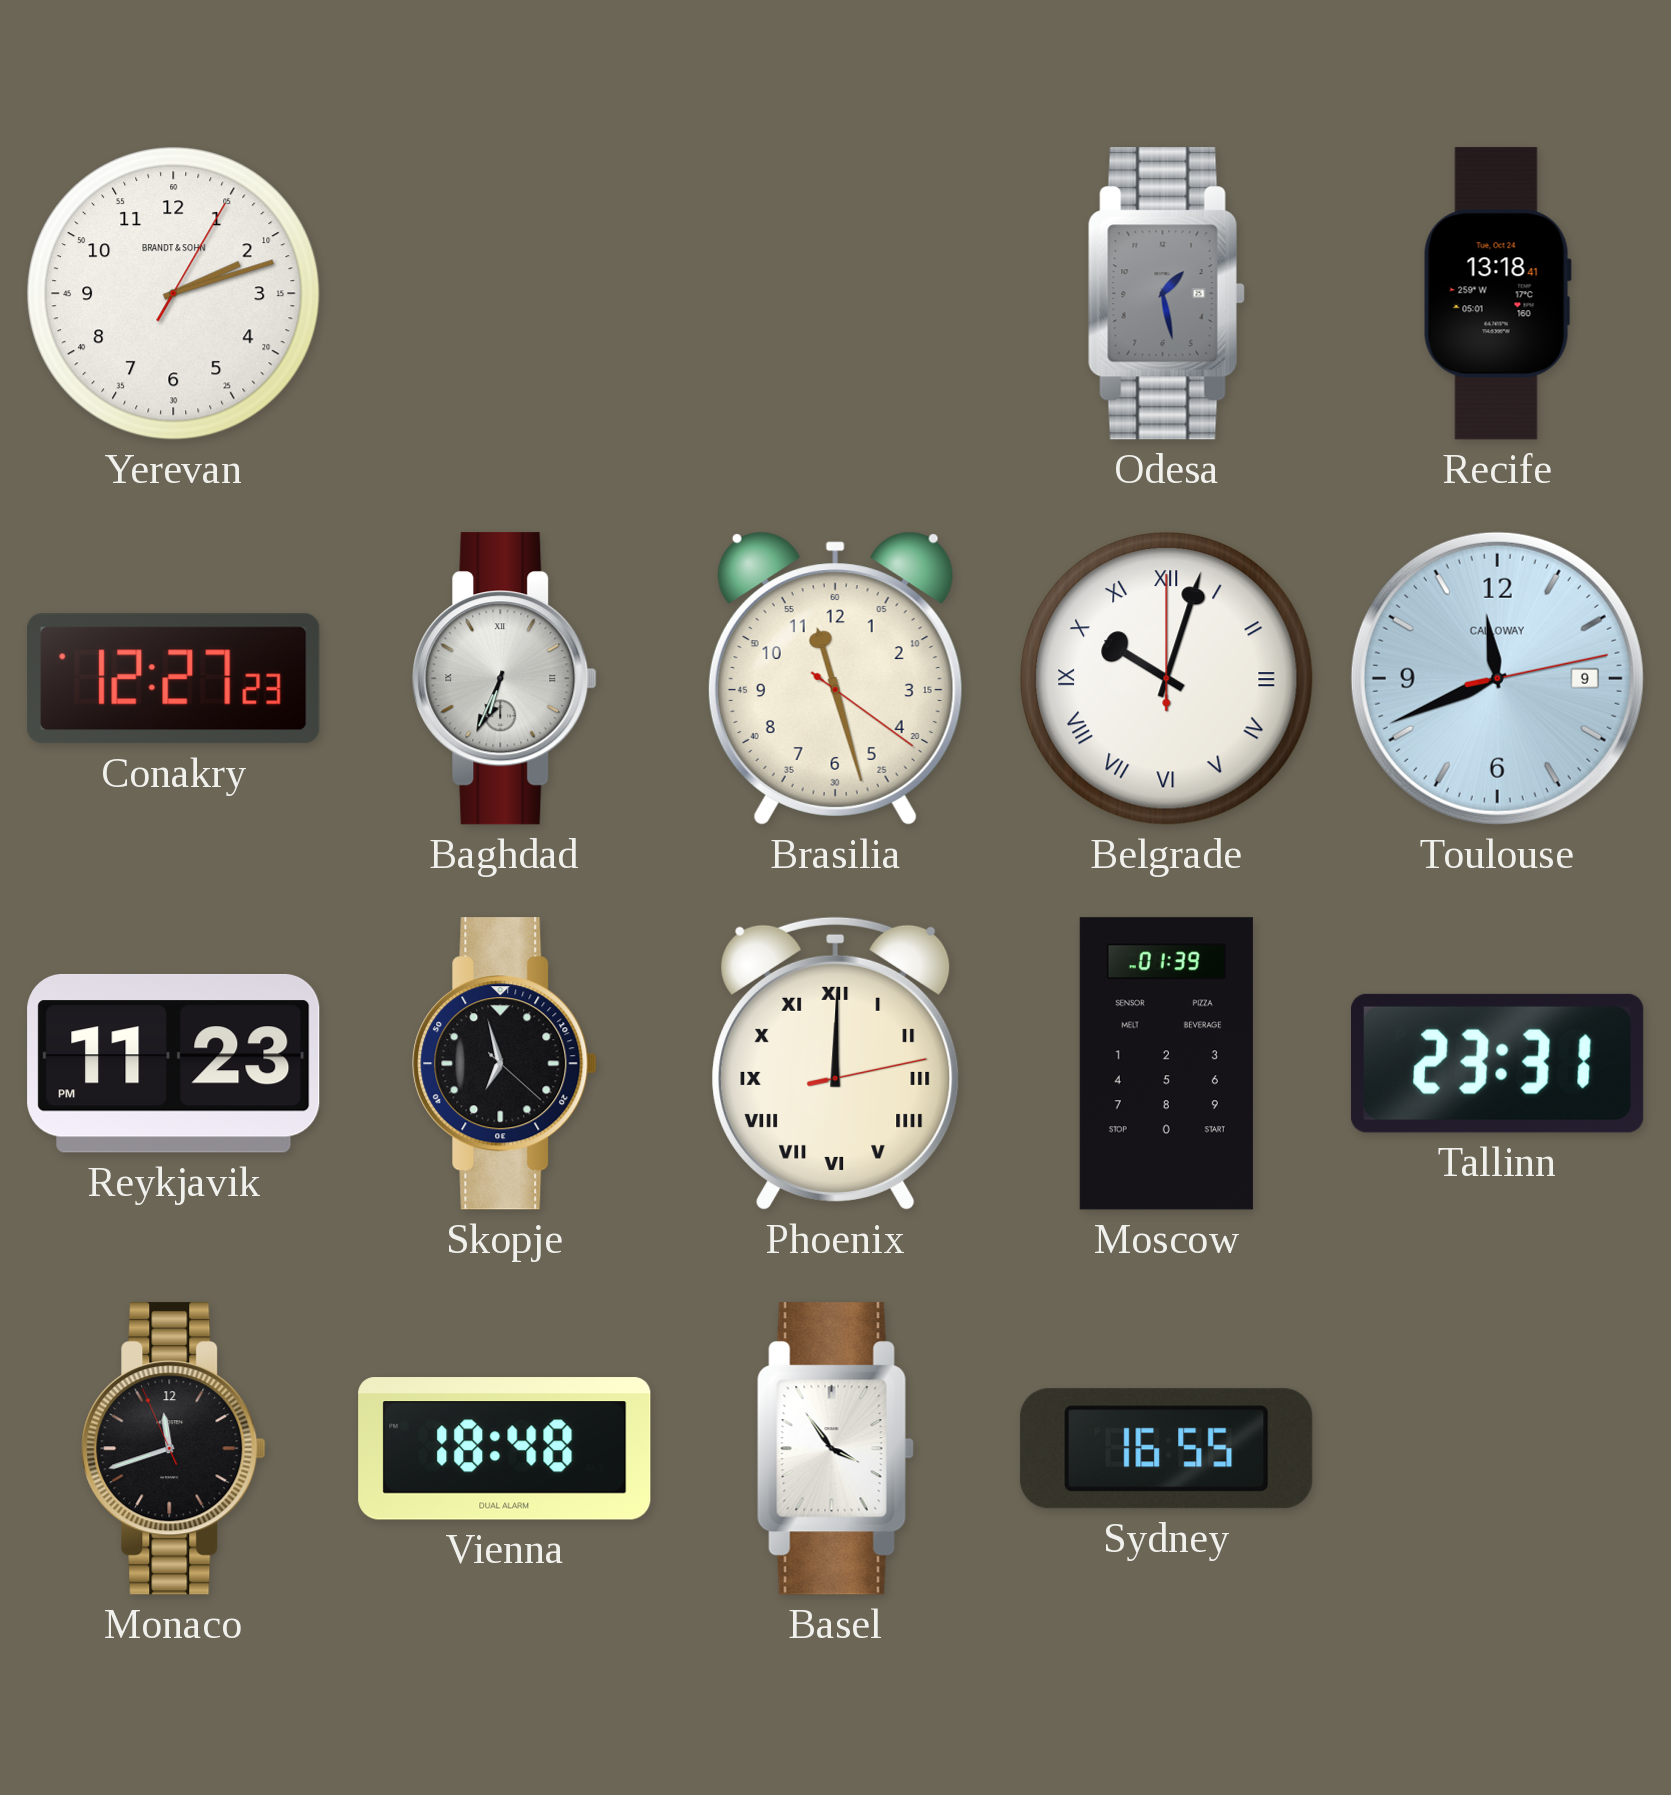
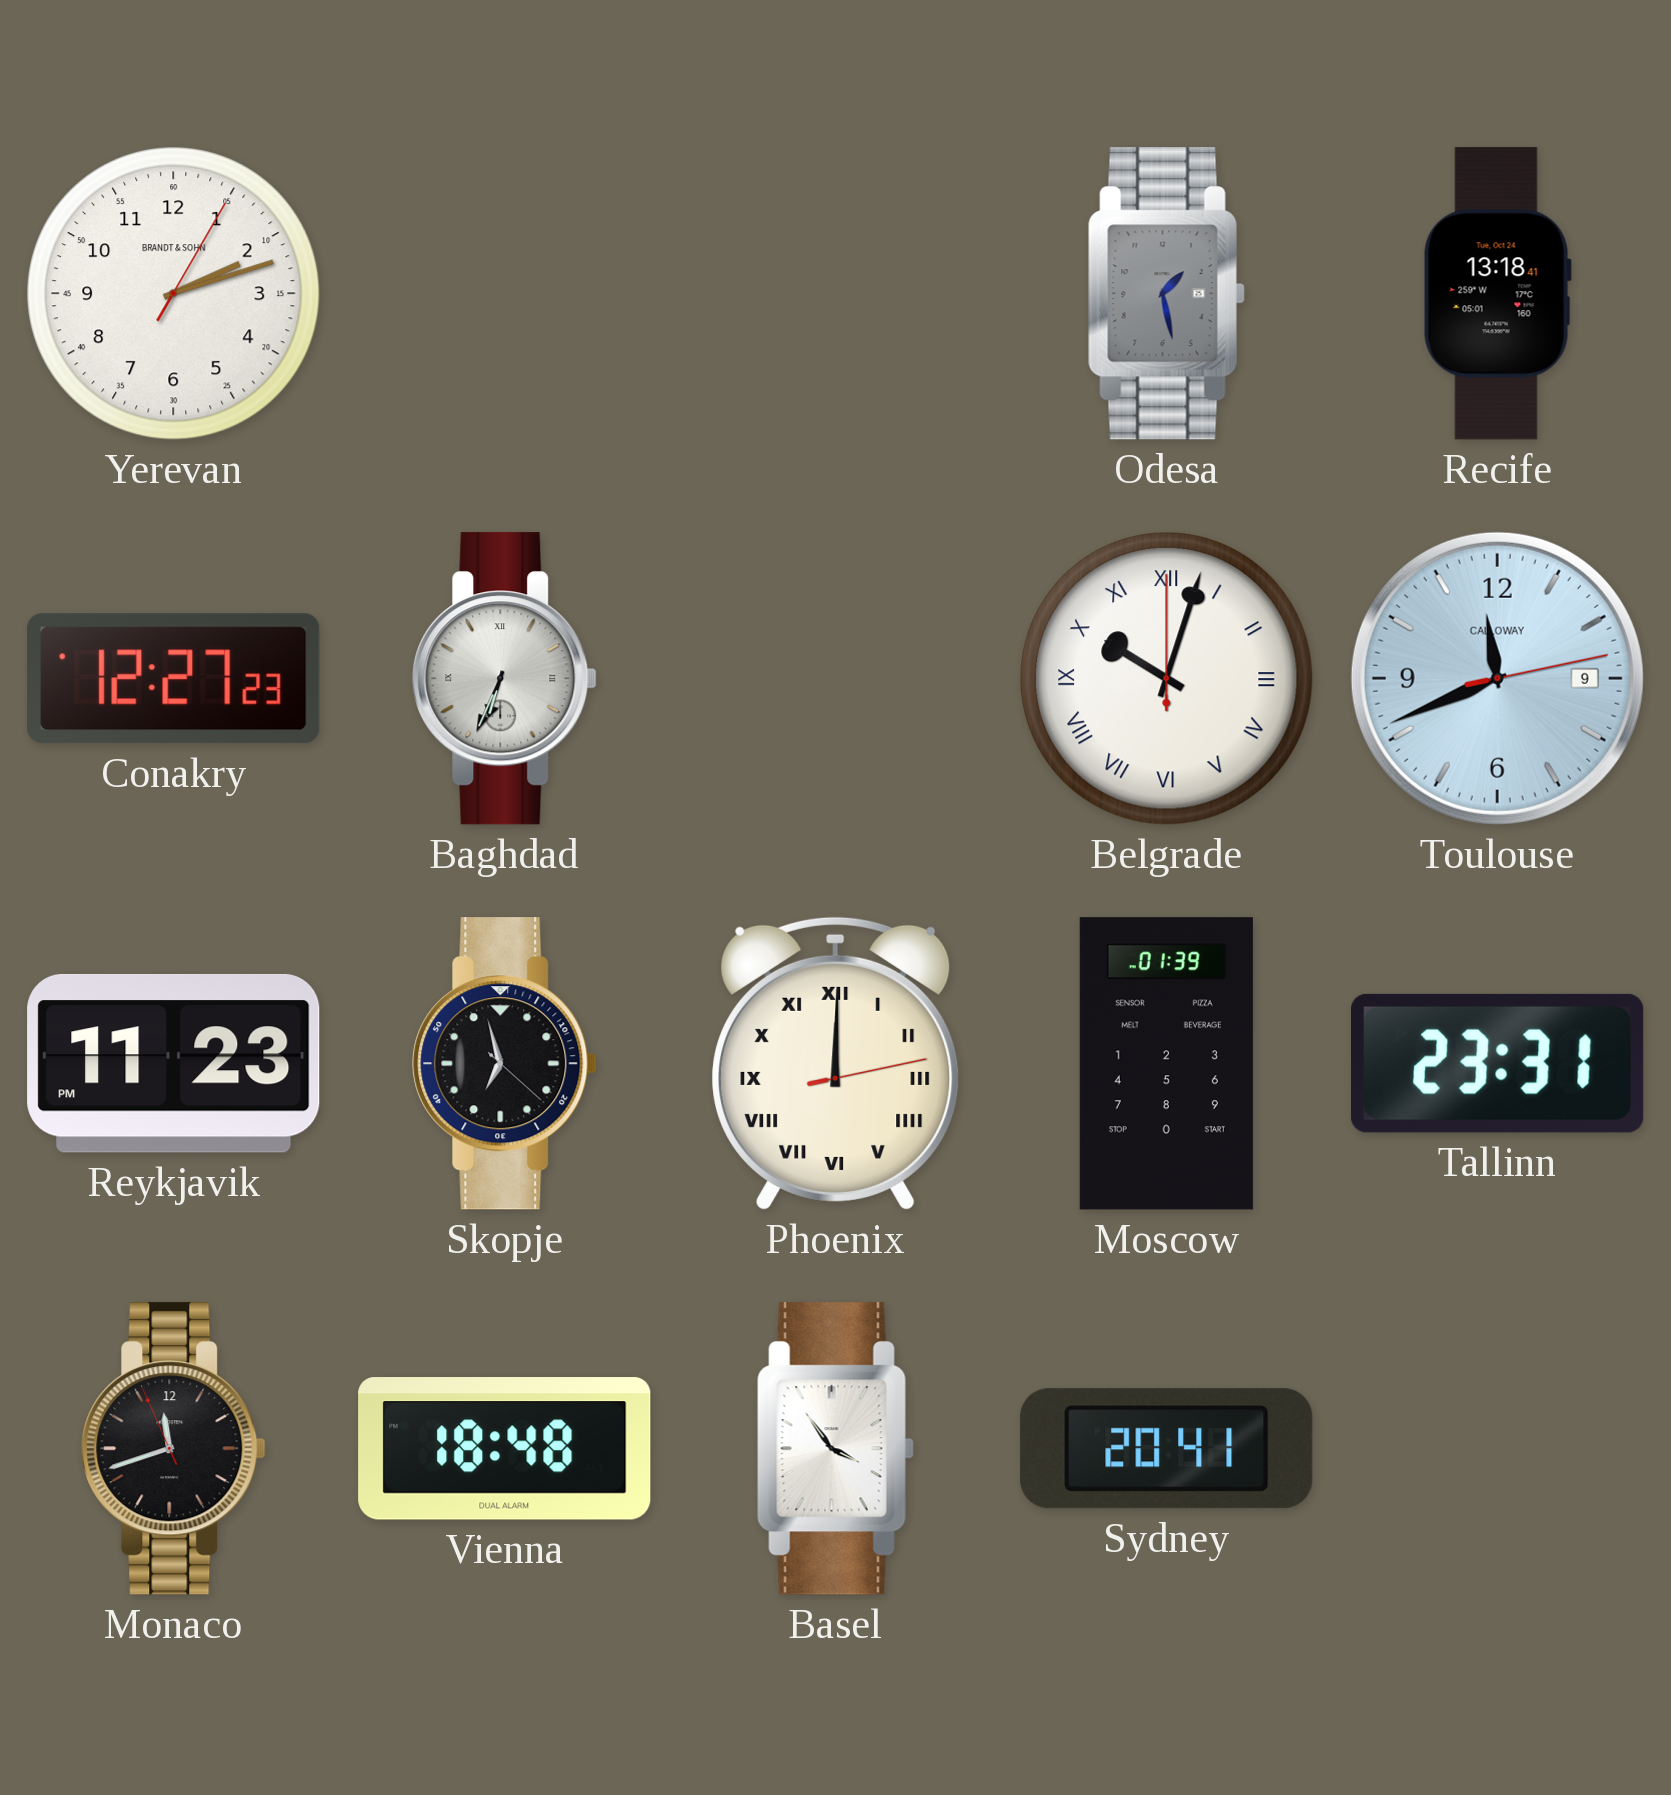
Brasilia: 11:27 -> none (835, 678)
Sydney: 16:55 -> 20:41 (1167, 1449)
